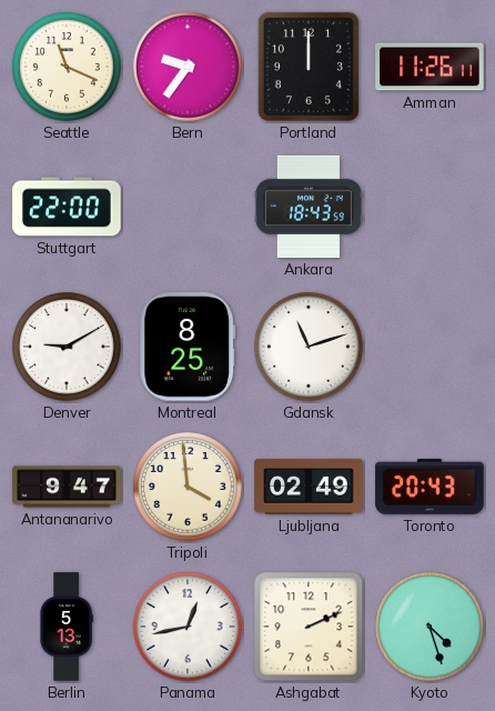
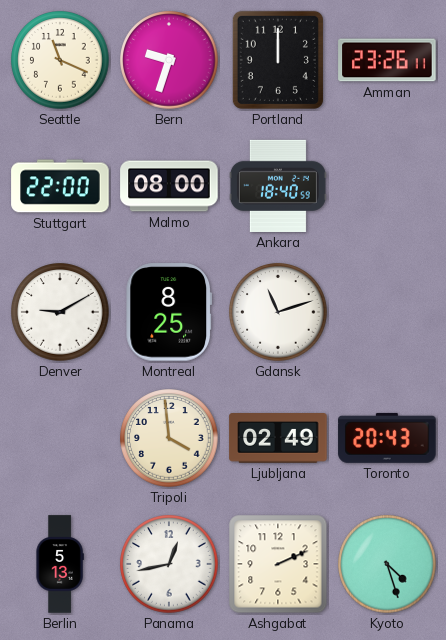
Bern: 9:36 -> 9:33 (169, 60)
Amman: 11:26 -> 23:26 (387, 60)
Malmo: none -> 08:00 (169, 186)
Ankara: 18:43 -> 18:40 (278, 186)
Antananarivo: 9:47 -> none (67, 487)
